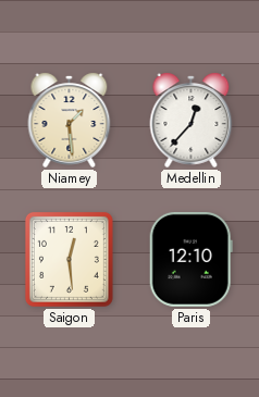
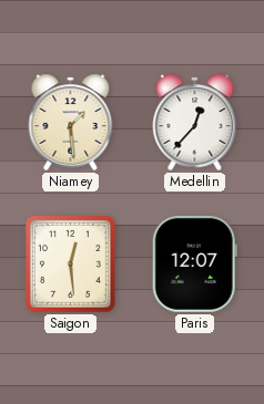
Paris: 12:10 -> 12:07 (194, 263)
